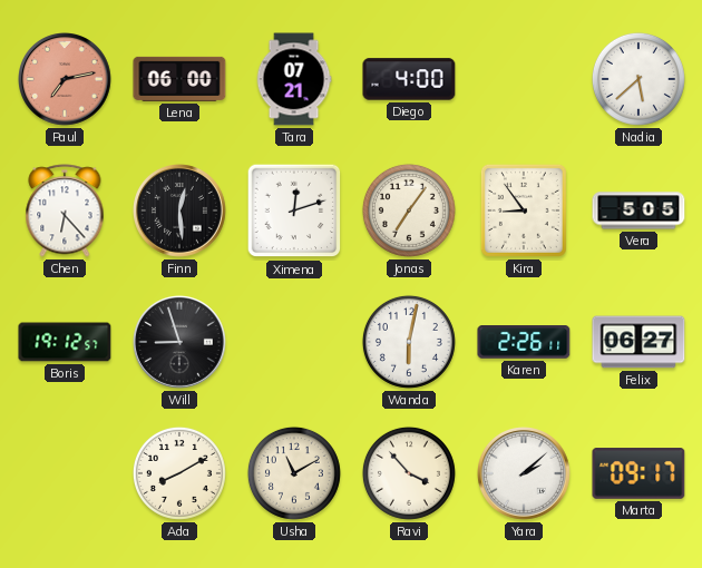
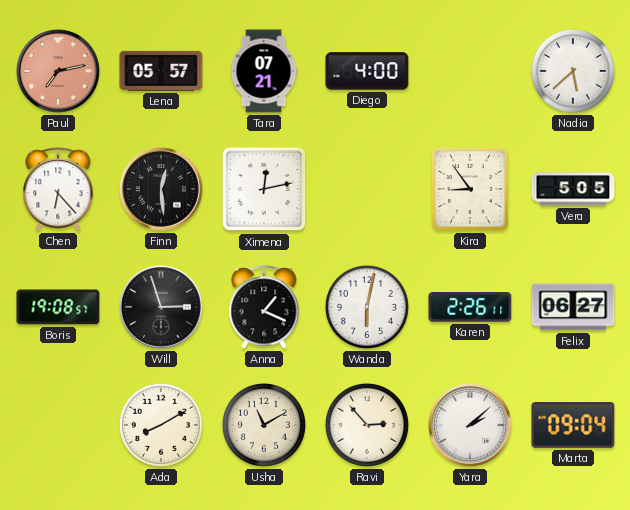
Lena: 06:00 -> 05:57 (161, 71)
Ximena: 12:12 -> 12:13 (264, 189)
Jonas: 7:06 -> none (409, 210)
Boris: 19:12 -> 19:08 (58, 307)
Will: 8:57 -> 2:57 (162, 308)
Anna: none -> 1:19 (264, 307)
Ravi: 3:53 -> 2:53 (367, 425)
Marta: 09:17 -> 09:04 (573, 425)
